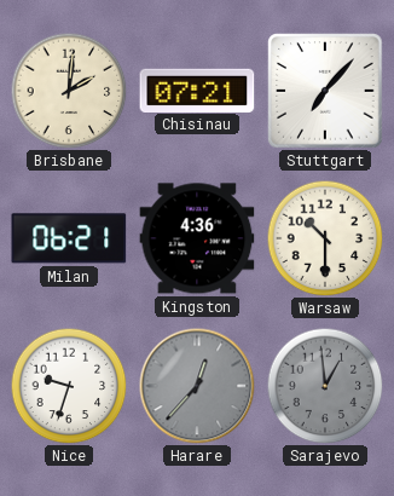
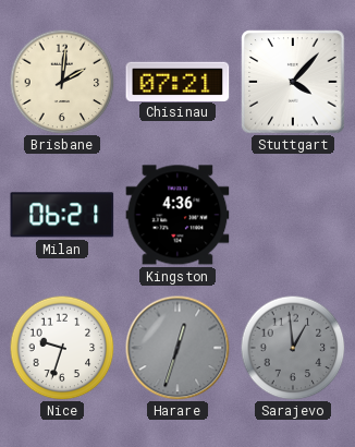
Stuttgart: 7:07 -> 4:07 (293, 82)
Warsaw: 10:30 -> none (325, 238)
Harare: 12:37 -> 12:33 (177, 348)
